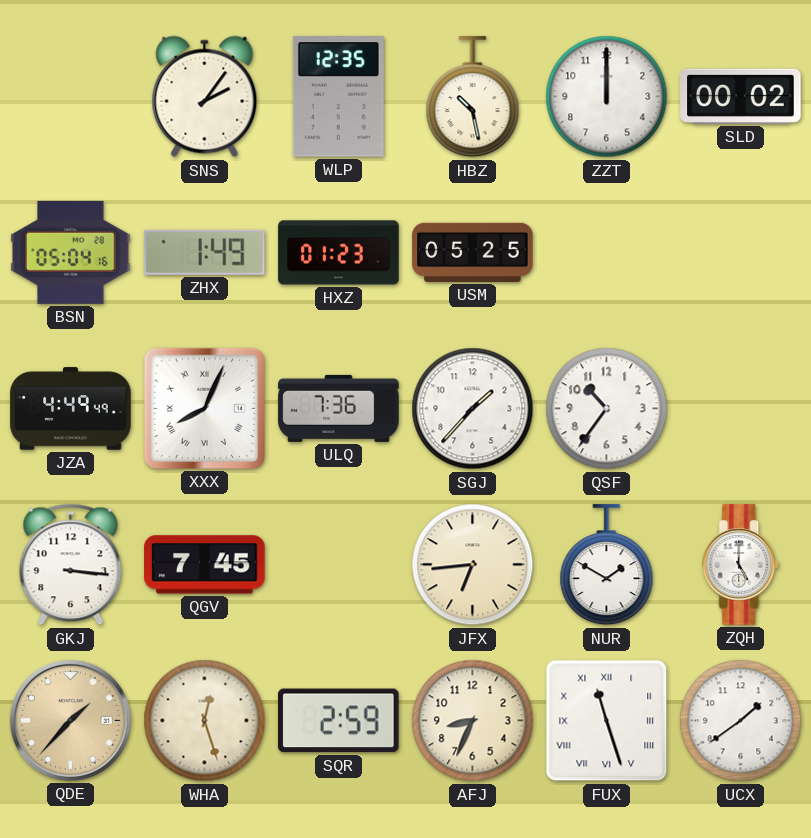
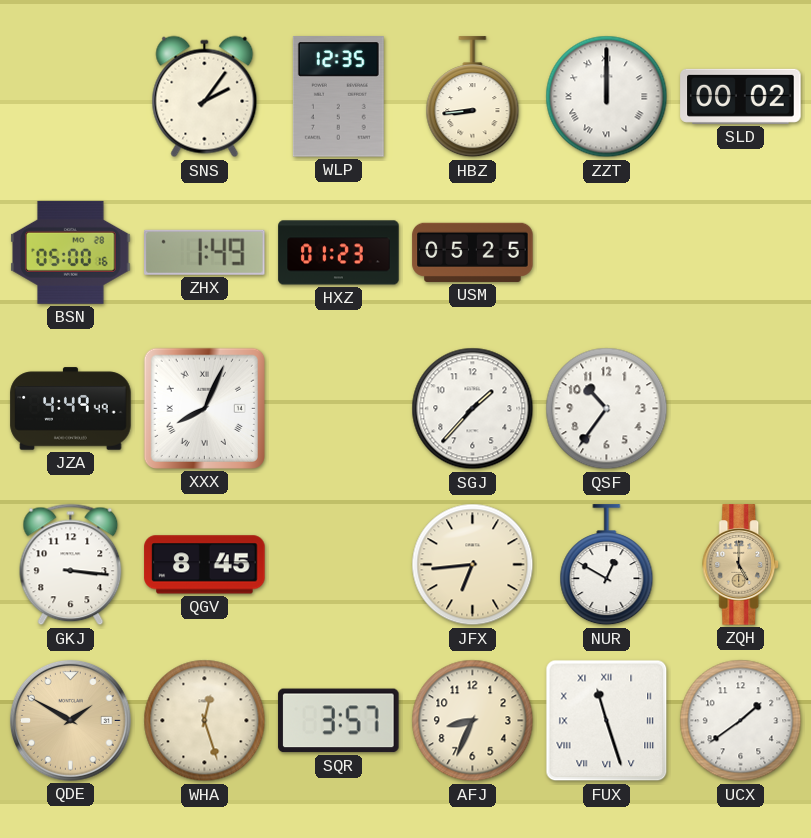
HBZ: 10:28 -> 8:44 (473, 97)
ZZT numerals: Arabic -> Roman (607, 97)
BSN: 05:04 -> 05:00 (71, 252)
ULQ: 7:36 -> none (339, 408)
QGV: 7:45 -> 8:45 (205, 565)
NUR: 1:50 -> 12:50 (607, 565)
ZQH dial: white -> champagne (741, 565)
QDE: 1:37 -> 1:50 (70, 720)
SQR: 2:59 -> 3:57 (339, 721)
